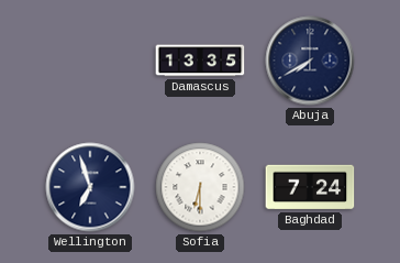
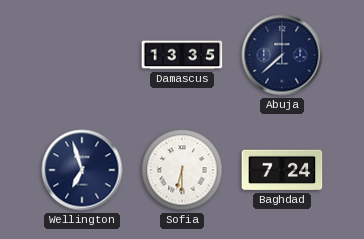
Abuja: 7:40 -> 7:38 (282, 55)
